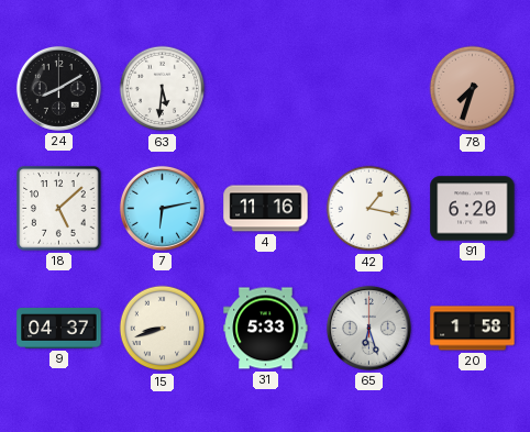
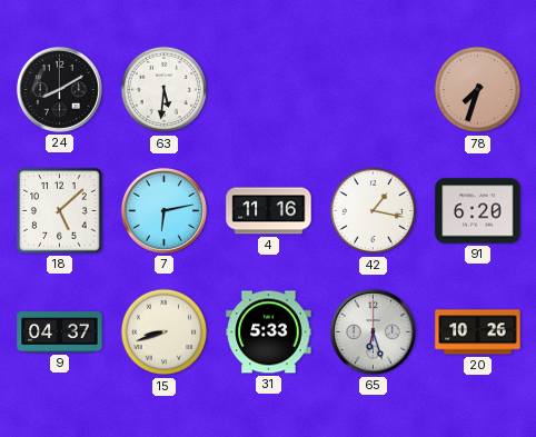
20: 1:58 -> 10:26 (478, 332)
